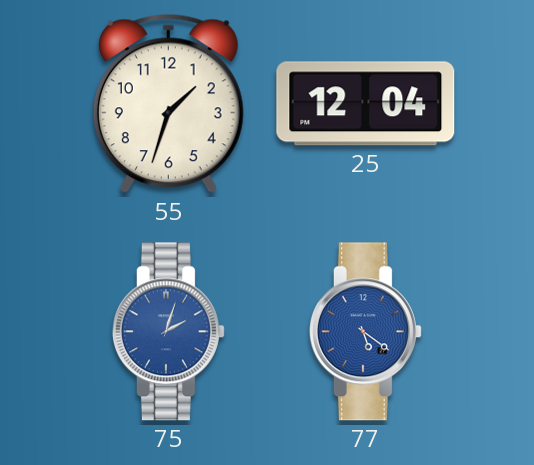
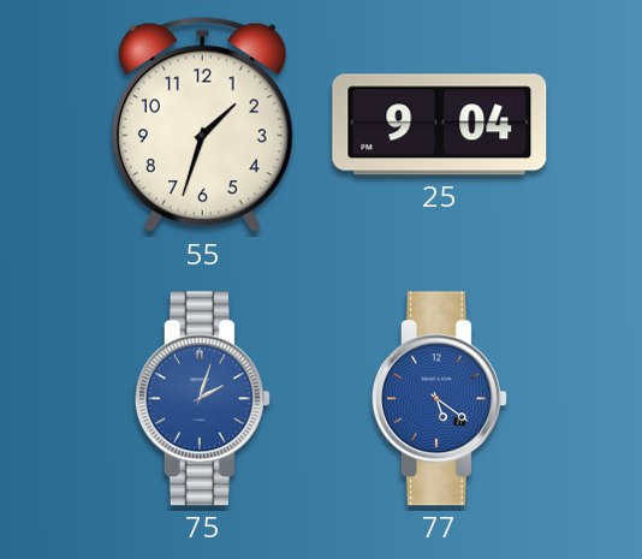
25: 12:04 -> 9:04 (440, 125)
